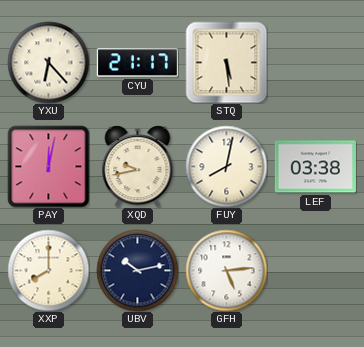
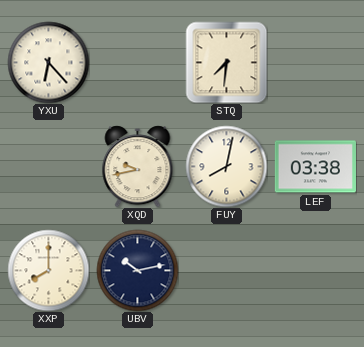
CYU: 21:17 -> none (137, 63)
STQ: 5:29 -> 7:31 (226, 62)
PAY: 12:02 -> none (48, 166)
GFH: 5:14 -> none (226, 270)
